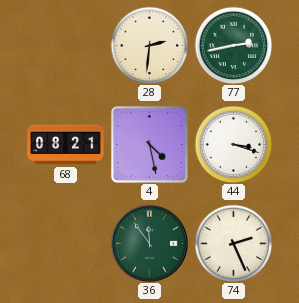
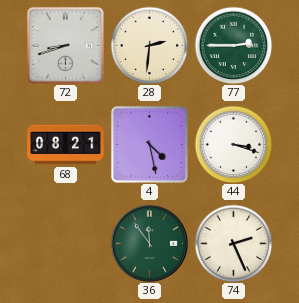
72: none -> 8:42 (65, 45)
77: 2:43 -> 2:45 (233, 45)
